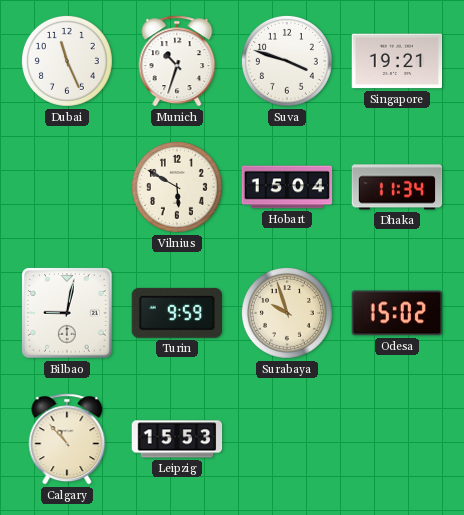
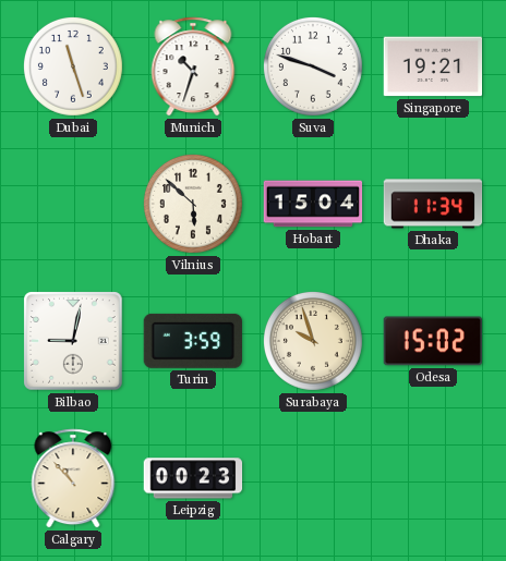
Dubai: 11:26 -> 11:27 (73, 66)
Vilnius: 5:50 -> 5:52 (193, 204)
Turin: 9:59 -> 3:59 (193, 341)
Leipzig: 15:53 -> 00:23 (193, 478)
